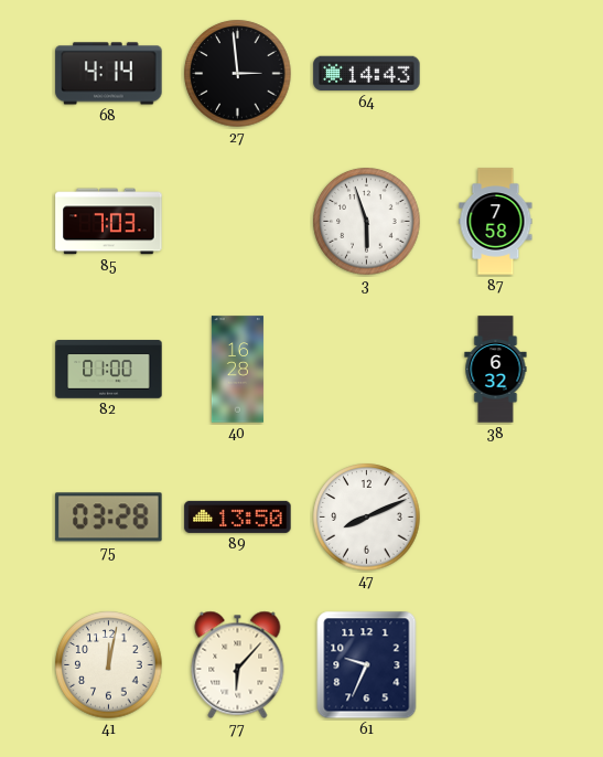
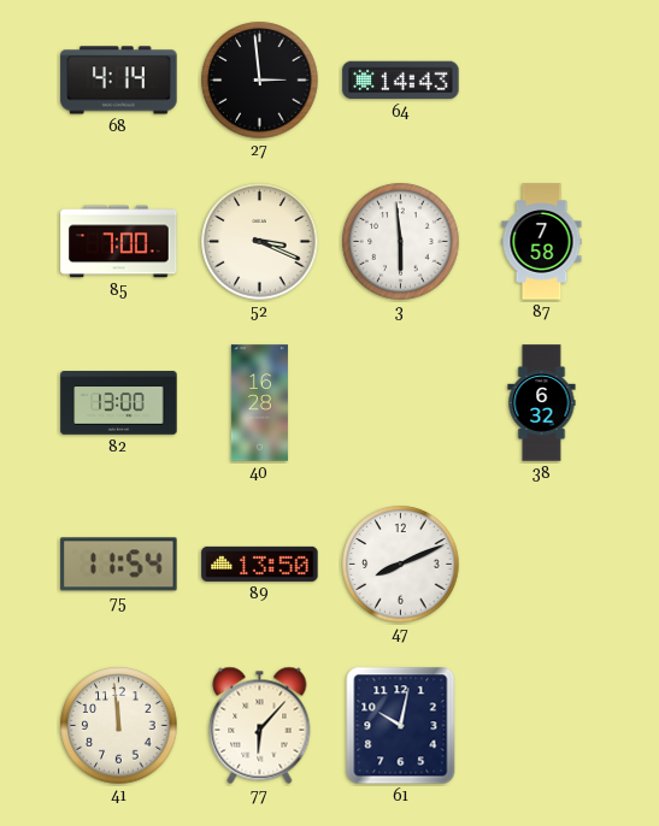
85: 7:03 -> 7:00 (119, 242)
52: none -> 3:19 (260, 242)
3: 5:57 -> 5:59 (401, 242)
82: 01:00 -> 13:00 (119, 403)
75: 03:28 -> 11:54 (119, 565)
41: 12:02 -> 11:59 (119, 726)
61: 9:34 -> 10:02 (401, 726)
